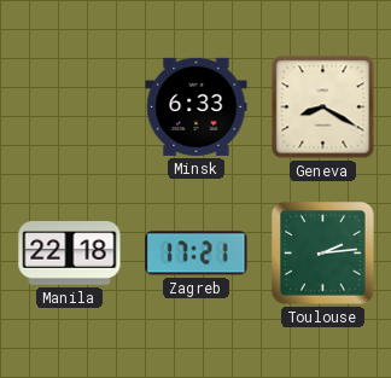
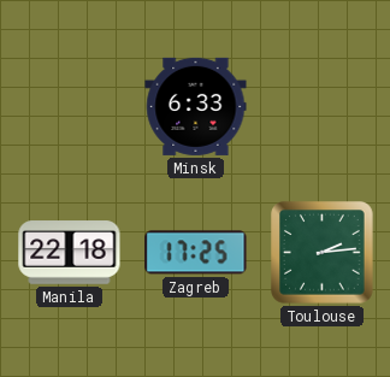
Geneva: 8:20 -> none (323, 107)
Zagreb: 17:21 -> 17:25 (196, 253)
